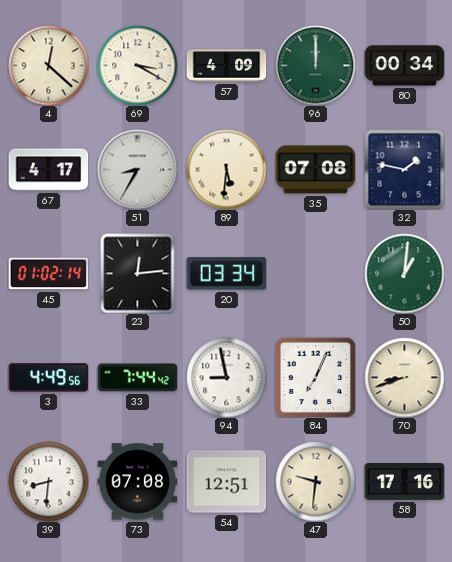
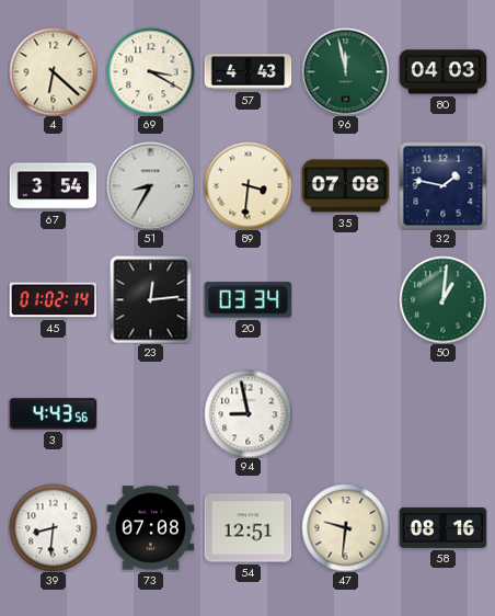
4: 12:22 -> 6:22 (53, 71)
57: 4:09 -> 4:43 (248, 72)
96: 12:00 -> 11:58 (345, 71)
80: 00:34 -> 04:03 (442, 72)
67: 4:17 -> 3:54 (53, 186)
89: 5:31 -> 3:31 (248, 185)
3: 4:49 -> 4:43 (53, 414)
33: 7:44 -> none (137, 378)
84: 7:04 -> none (315, 377)
70: 8:42 -> none (404, 377)
58: 17:16 -> 08:16 (442, 527)
